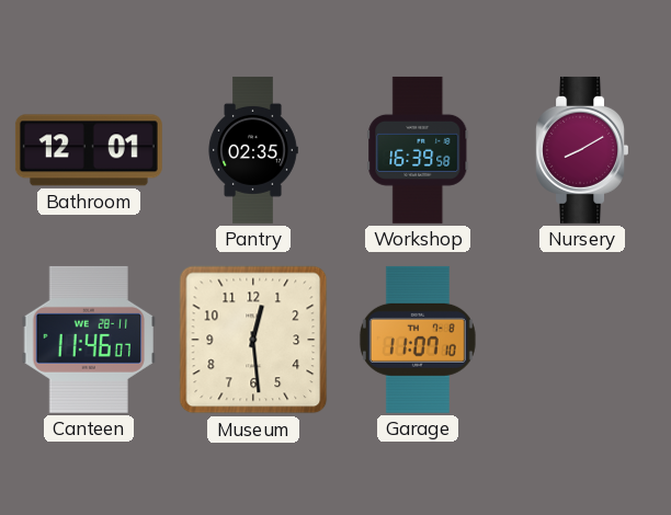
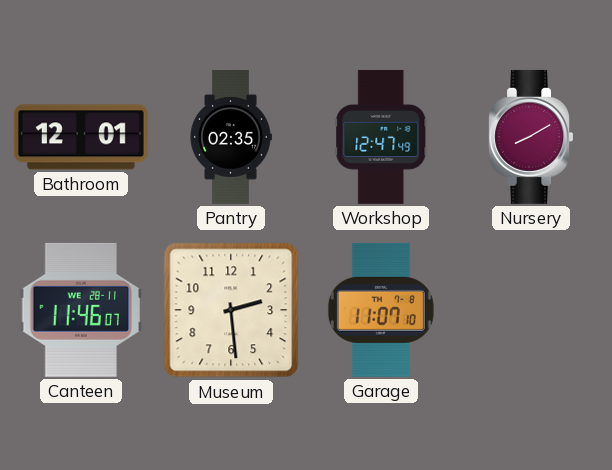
Workshop: 16:39 -> 12:47 (381, 137)
Museum: 12:29 -> 2:29 (231, 310)
